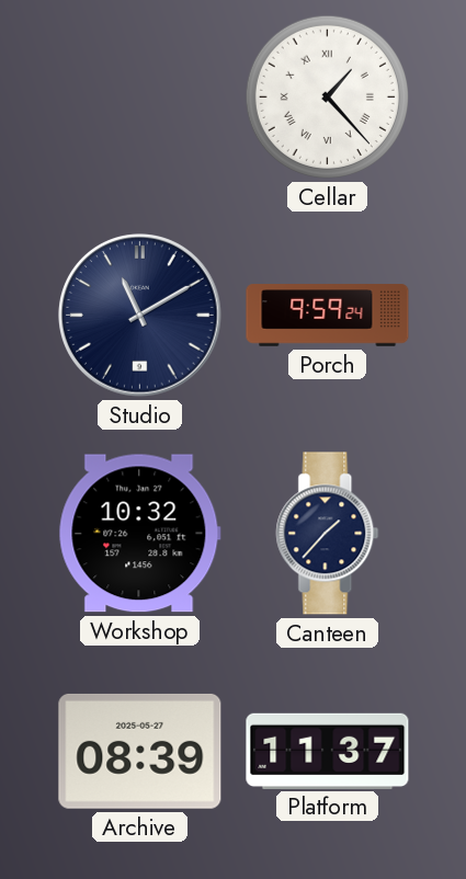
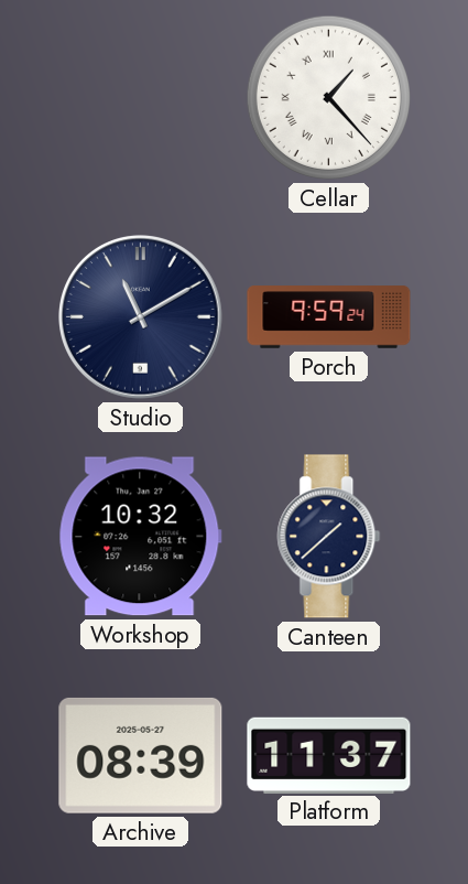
Canteen: 1:37 -> 1:38 (329, 537)
